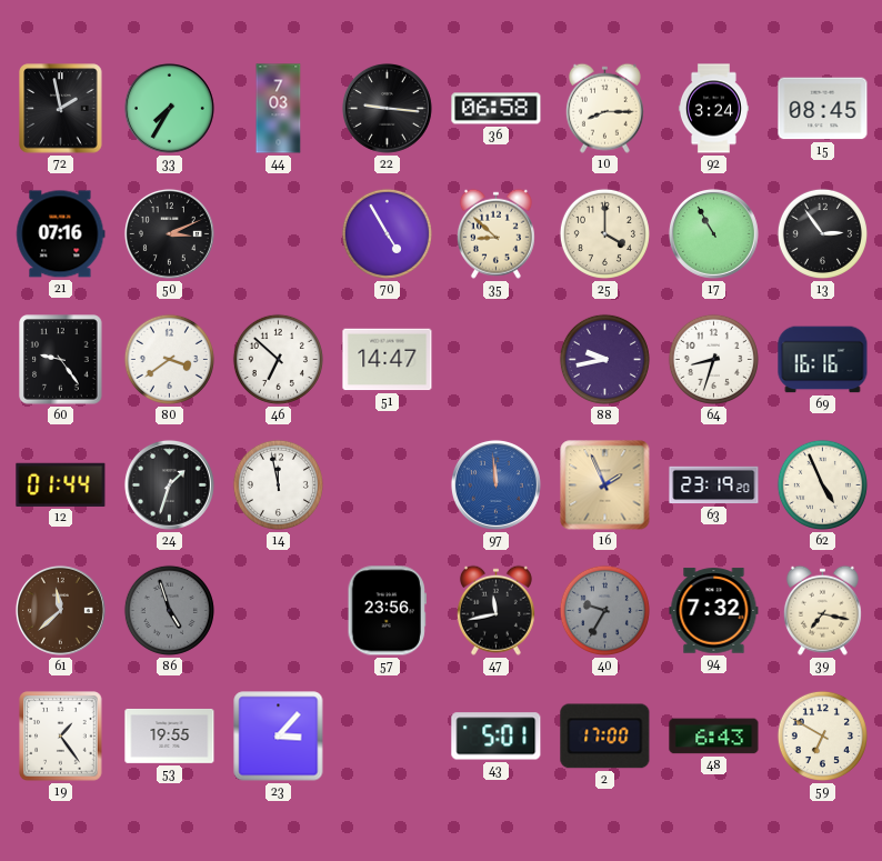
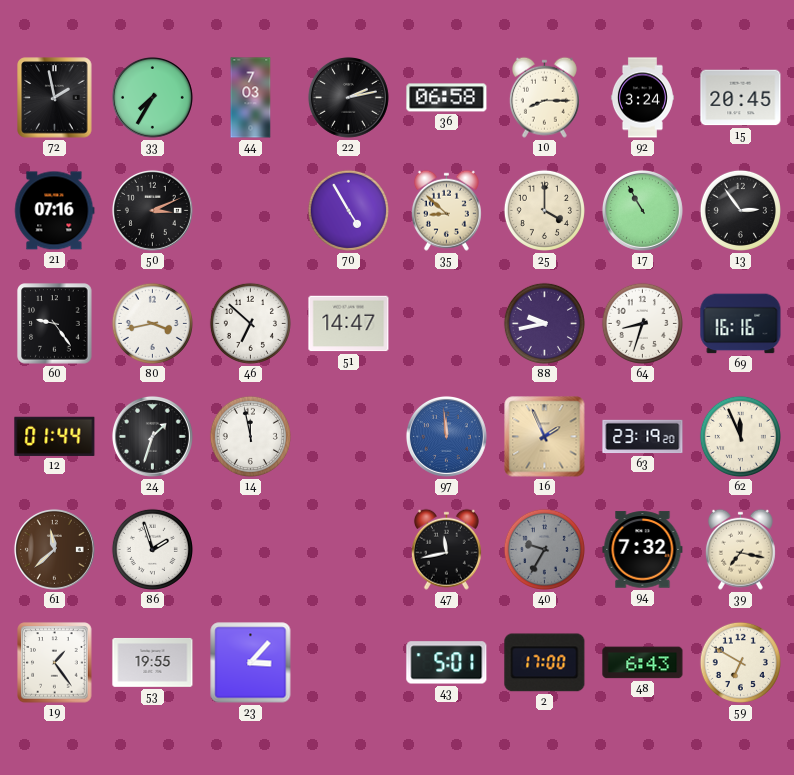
22: 9:16 -> 2:13 (348, 97)
15: 08:45 -> 20:45 (741, 98)
80: 3:39 -> 3:43 (152, 323)
62: 4:56 -> 11:56 (740, 436)
86: 4:57 -> 1:57 (152, 549)
86 dial: grey -> white (152, 549)
57: 23:56 -> none (387, 611)
